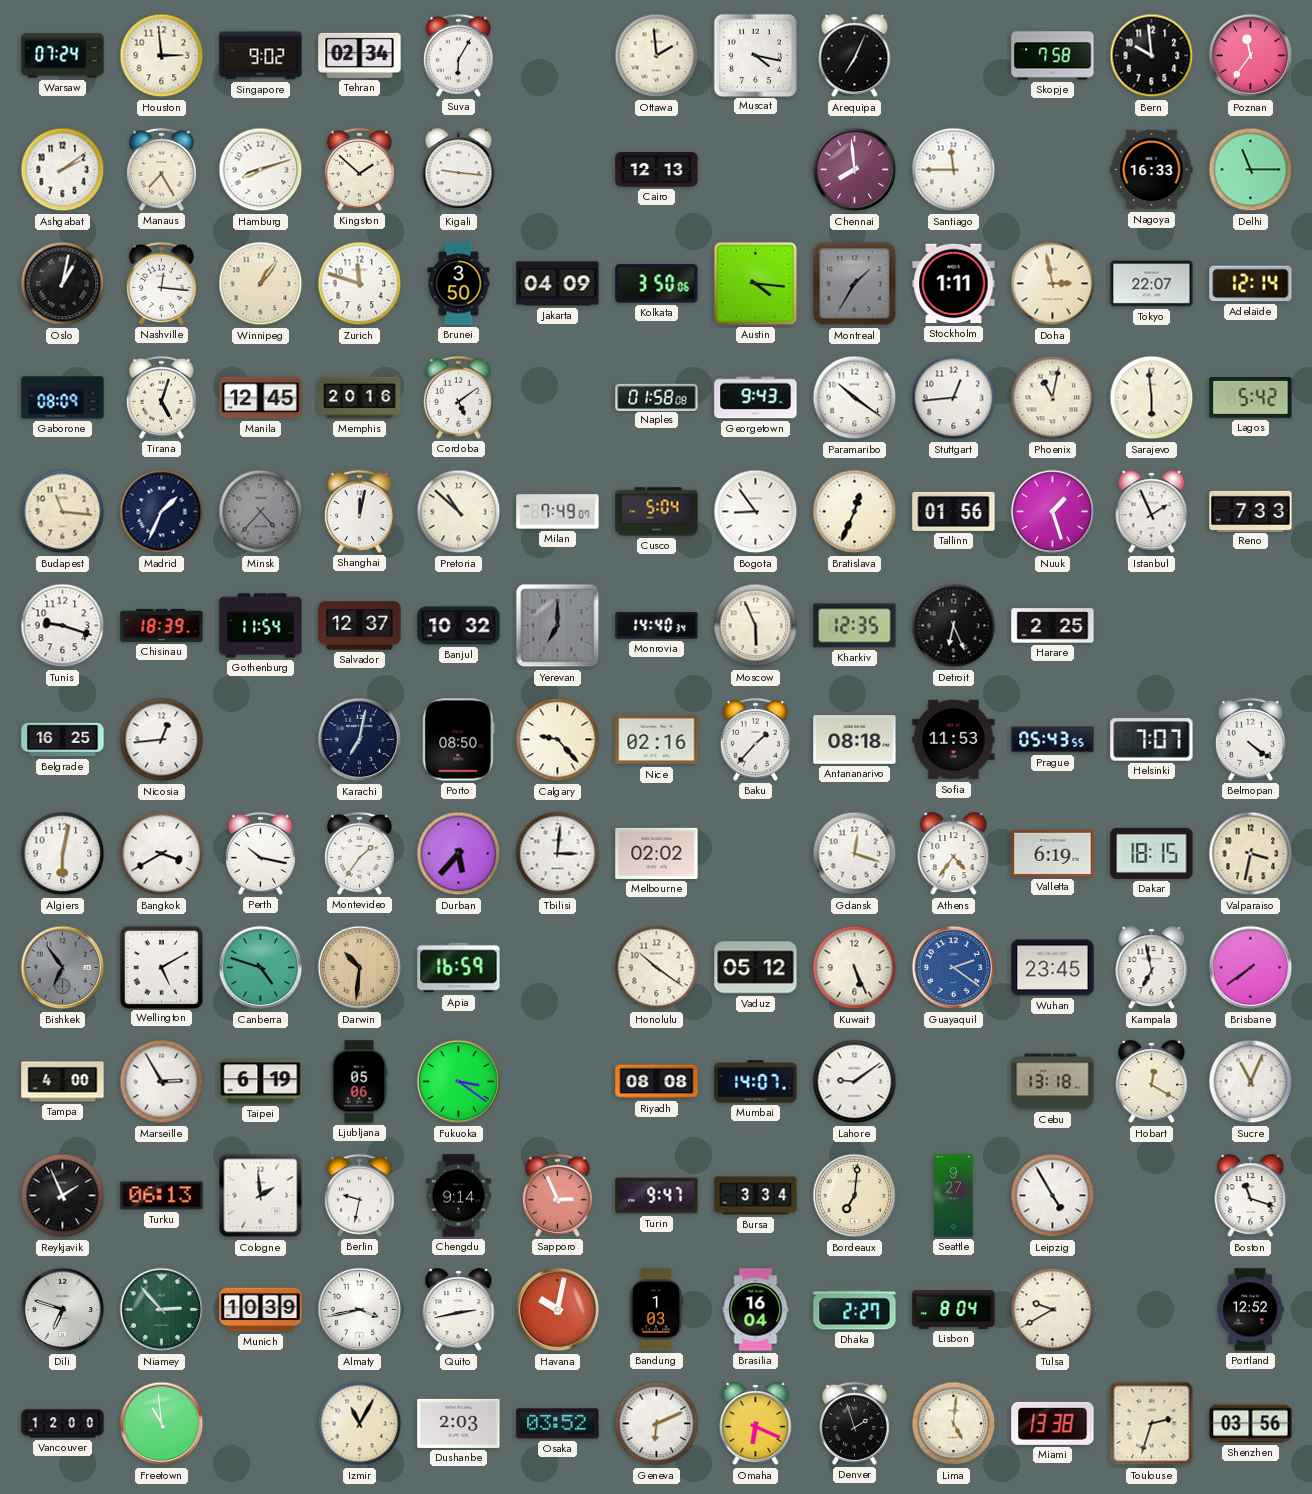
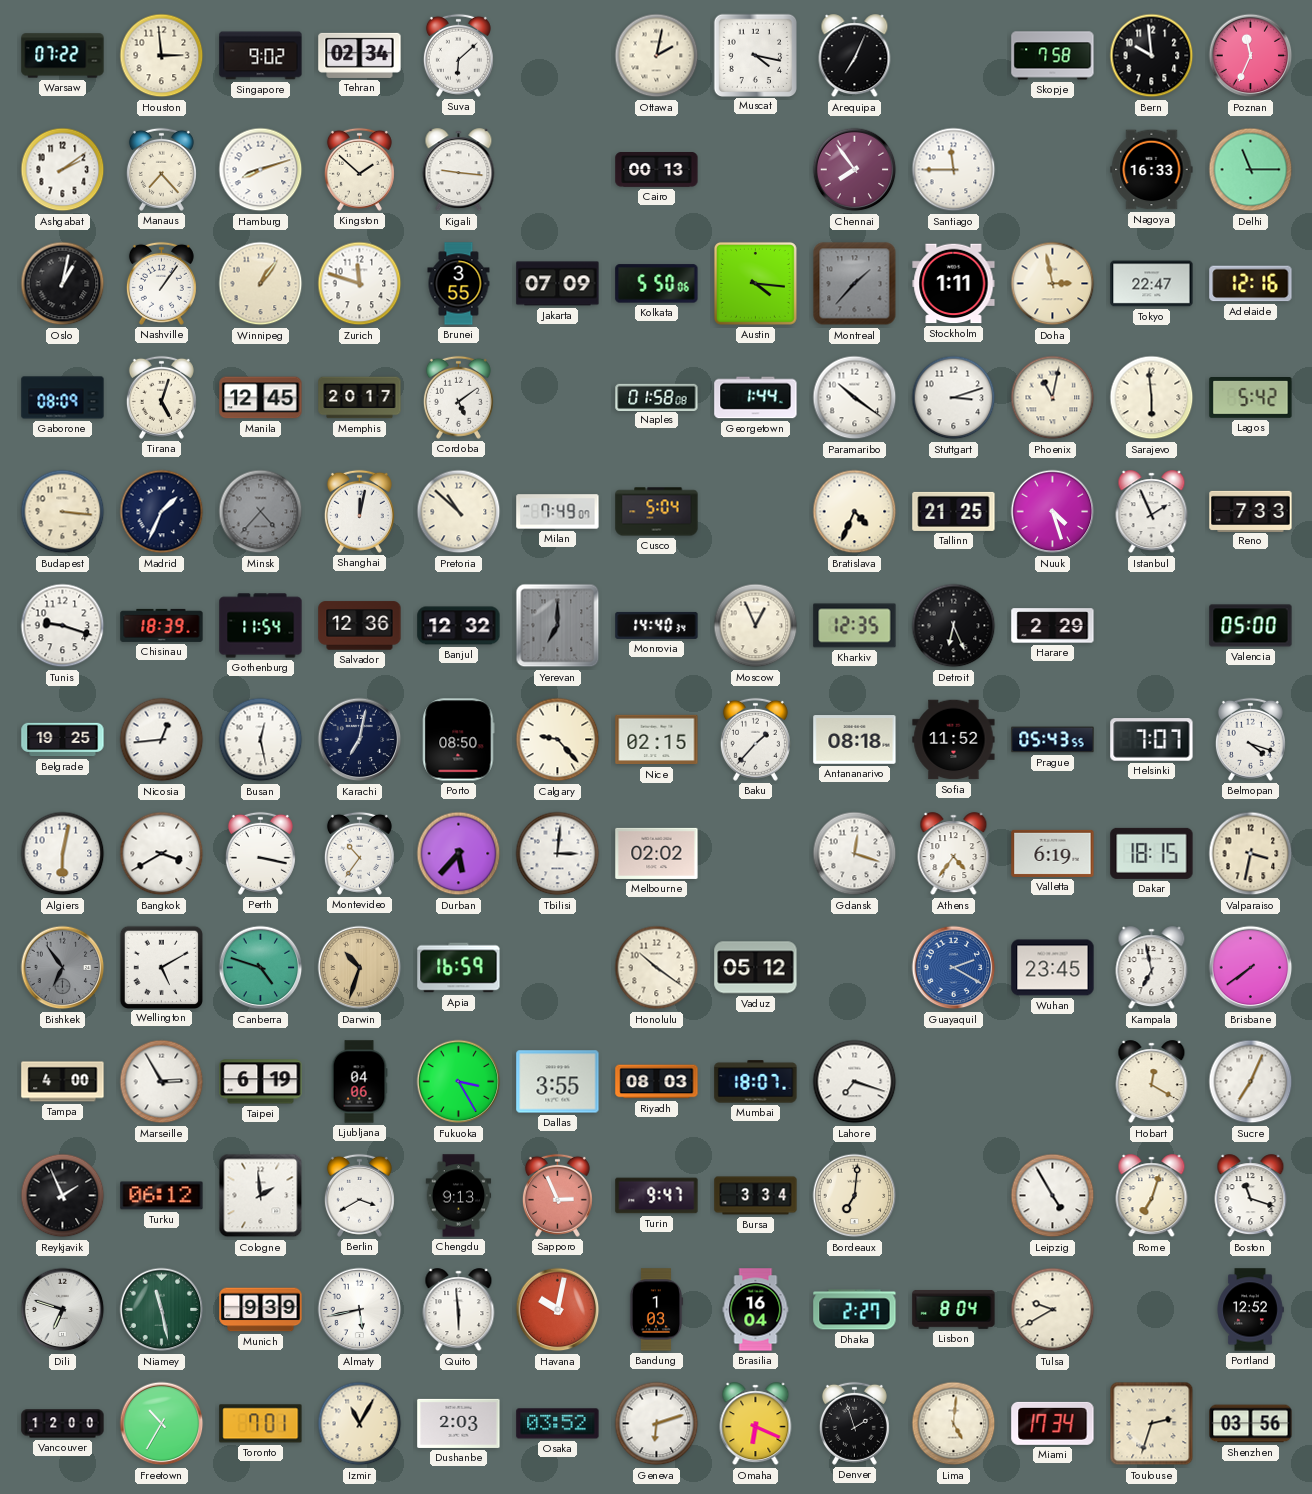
Warsaw: 07:24 -> 07:22 (63, 56)
Suva: 6:05 -> 6:08 (458, 55)
Ottawa: 1:59 -> 2:02 (657, 56)
Poznan: 11:36 -> 11:34 (1251, 56)
Manaus: 7:25 -> 7:23 (161, 169)
Cairo: 12:13 -> 00:13 (657, 170)
Chennai: 7:59 -> 7:54 (855, 170)
Nashville: 12:16 -> 1:06 (161, 283)
Brunei: 3:50 -> 3:55 (459, 284)
Jakarta: 04:09 -> 07:09 (558, 284)
Kolkata: 3:50 -> 5:50 (657, 284)
Montreal: 1:35 -> 1:37 (855, 284)
Tokyo: 22:07 -> 22:47 (1152, 284)
Adelaide: 12:14 -> 12:16 (1251, 284)
Memphis: 20:16 -> 20:17 (360, 398)
Georgetown: 9:43 -> 1:44 (756, 398)
Stuttgart: 12:44 -> 3:12 (954, 398)
Budapest: 11:16 -> 3:16 (63, 512)
Bogota: 8:54 -> none (756, 512)
Bratislava: 12:34 -> 4:34 (855, 512)
Tallinn: 01:56 -> 21:25 (954, 511)
Nuuk: 1:27 -> 4:27 (1053, 512)
Salvador: 12:37 -> 12:36 (360, 626)
Banjul: 10:32 -> 12:32 (459, 626)
Moscow: 5:56 -> 12:56 (756, 626)
Harare: 2:25 -> 2:29 (1053, 626)
Valencia: none -> 05:00 (1251, 626)
Belgrade: 16:25 -> 19:25 (63, 740)
Busan: none -> 12:28 (261, 740)
Nice: 02:16 -> 02:15 (657, 740)
Sofia: 11:53 -> 11:52 (954, 740)
Belmopan: 4:21 -> 4:18 (1250, 739)
Perth: 10:17 -> 3:17 (260, 853)
Montevideo: 1:36 -> 10:36 (359, 853)
Darwin: 10:31 -> 10:33 (360, 968)
Kuwait: 5:26 -> none (855, 968)
Guayaquil: 2:21 -> 2:20 (954, 968)
Ljubljana: 05:06 -> 04:06 (359, 1082)
Fukuoka: 3:21 -> 3:25 (459, 1082)
Dallas: none -> 3:55 (558, 1082)
Riyadh: 08:08 -> 08:03 (657, 1082)
Mumbai: 14:07 -> 18:07 (756, 1082)
Lahore: 9:09 -> 7:18 (855, 1082)
Cebu: 13:18 -> none (1053, 1082)
Sucre: 11:04 -> 7:04 (1251, 1082)
Turku: 06:13 -> 06:12 (162, 1196)
Berlin: 9:32 -> 3:40 (359, 1195)
Chengdu: 9:14 -> 9:13 (459, 1196)
Seattle: 9:27 -> none (954, 1196)
Rome: none -> 7:03 (1152, 1196)
Niamey: 2:53 -> 11:28 (162, 1310)
Munich: 10:39 -> 9:39 (261, 1310)
Almaty: 3:43 -> 5:43 (360, 1310)
Quito: 2:43 -> 5:59 (459, 1310)
Freetown: 10:59 -> 10:35 (162, 1424)
Toronto: none -> 7:01 (261, 1424)
Geneva: 6:11 -> 6:12 (657, 1424)
Miami: 13:38 -> 17:34 (1053, 1423)
